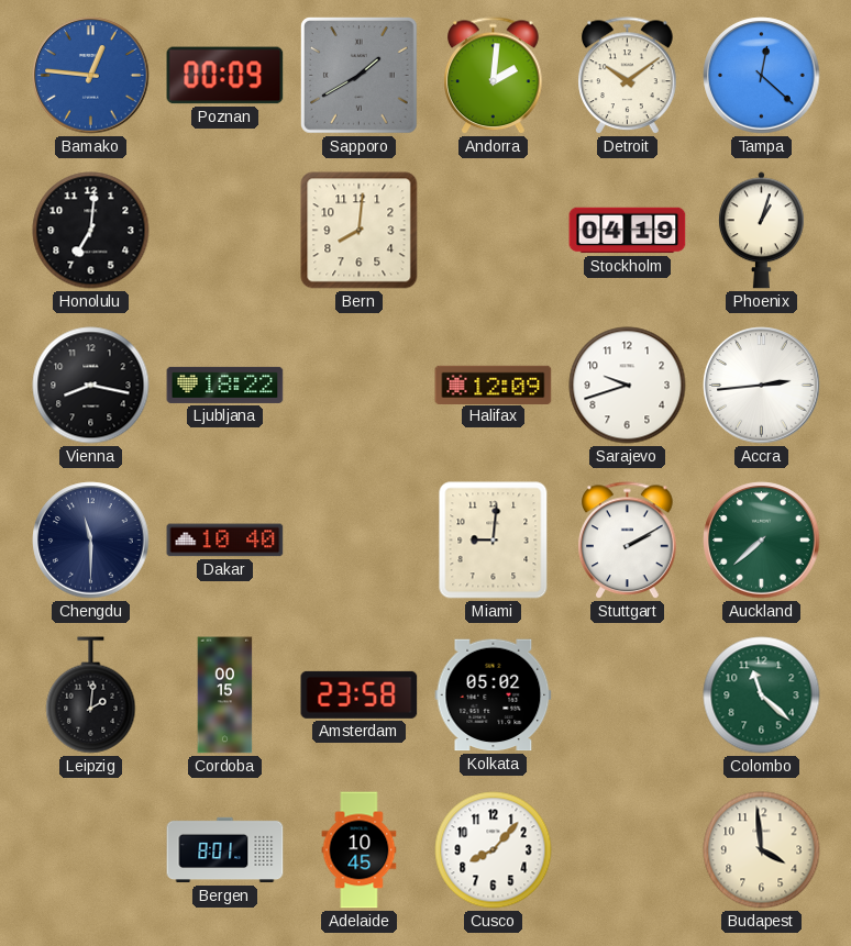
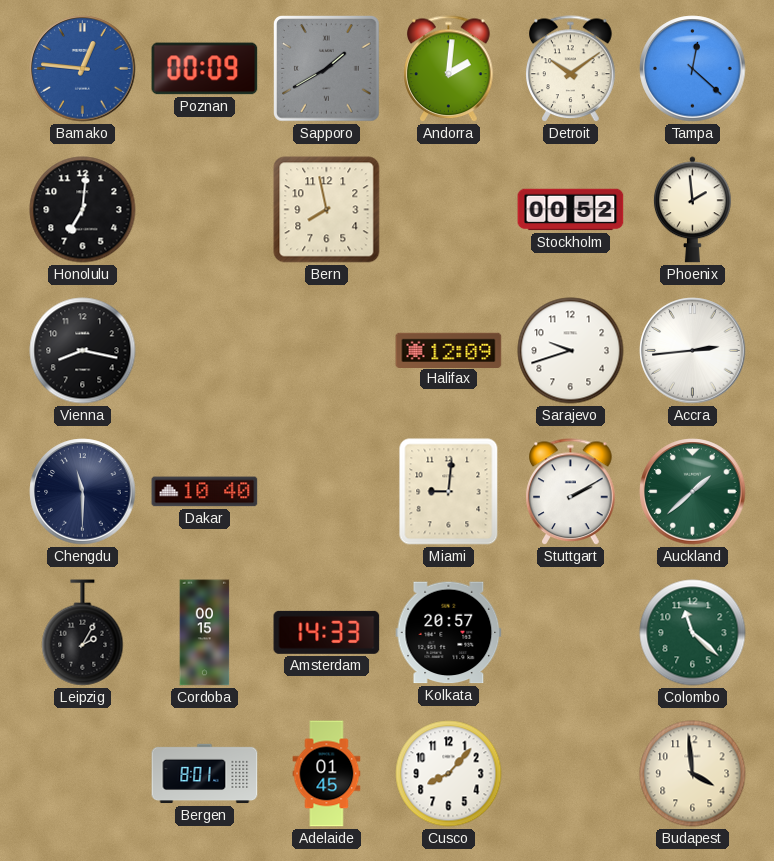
Bern: 8:01 -> 7:58 (327, 210)
Stockholm: 04:19 -> 00:52 (571, 210)
Phoenix: 1:03 -> 1:59 (692, 210)
Ljubljana: 18:22 -> none (225, 385)
Auckland: 7:38 -> 1:38 (693, 492)
Leipzig: 2:01 -> 2:05 (83, 633)
Amsterdam: 23:58 -> 14:33 (327, 632)
Kolkata: 05:02 -> 20:57 (449, 633)
Adelaide: 10:45 -> 01:45 (327, 774)
